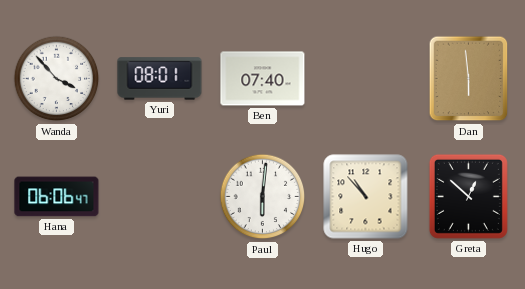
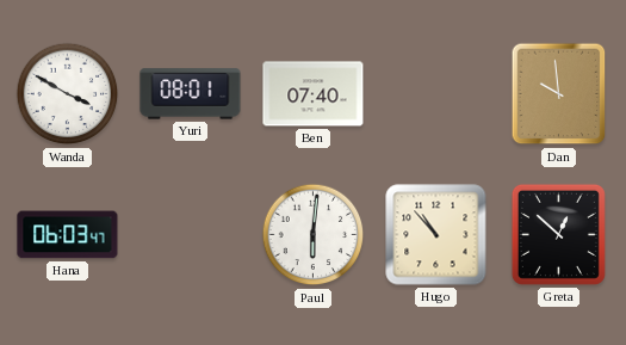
Wanda: 3:53 -> 3:50 (68, 94)
Dan: 5:59 -> 9:59 (559, 94)
Hana: 06:06 -> 06:03 (68, 235)
